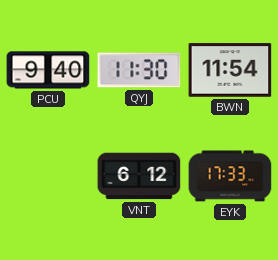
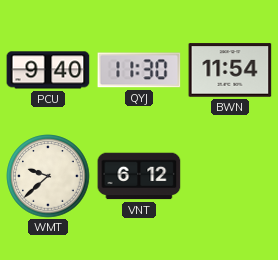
WMT: none -> 9:38 (48, 176)
EYK: 17:33 -> none (230, 176)
